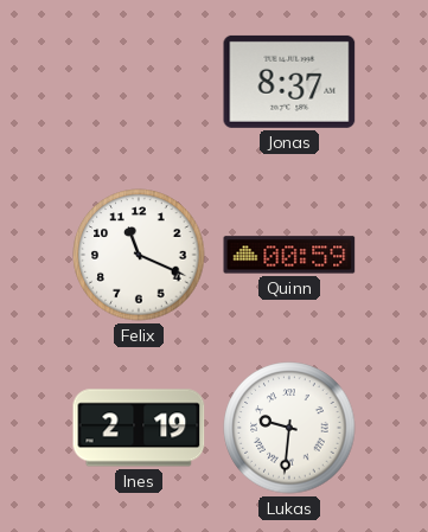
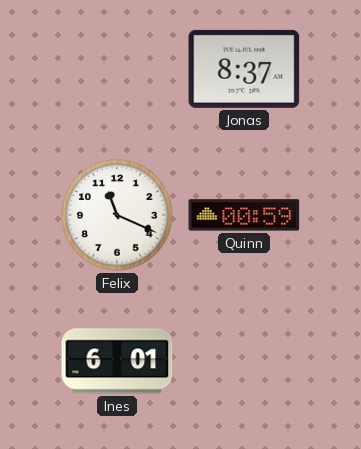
Ines: 2:19 -> 6:01 (117, 361)
Lukas: 9:31 -> none (289, 428)
